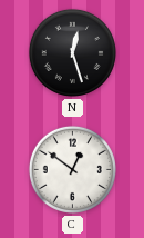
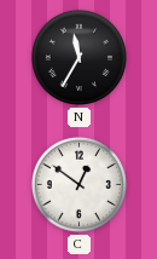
N: 12:27 -> 11:35 (78, 57)
